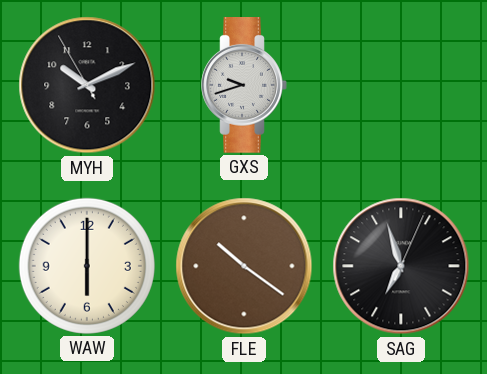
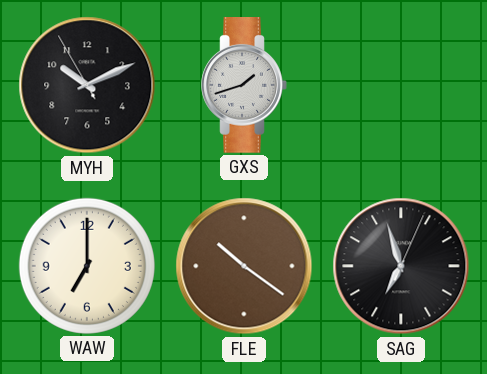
GXS: 9:42 -> 1:42 (244, 86)
WAW: 6:00 -> 7:00 (87, 266)
